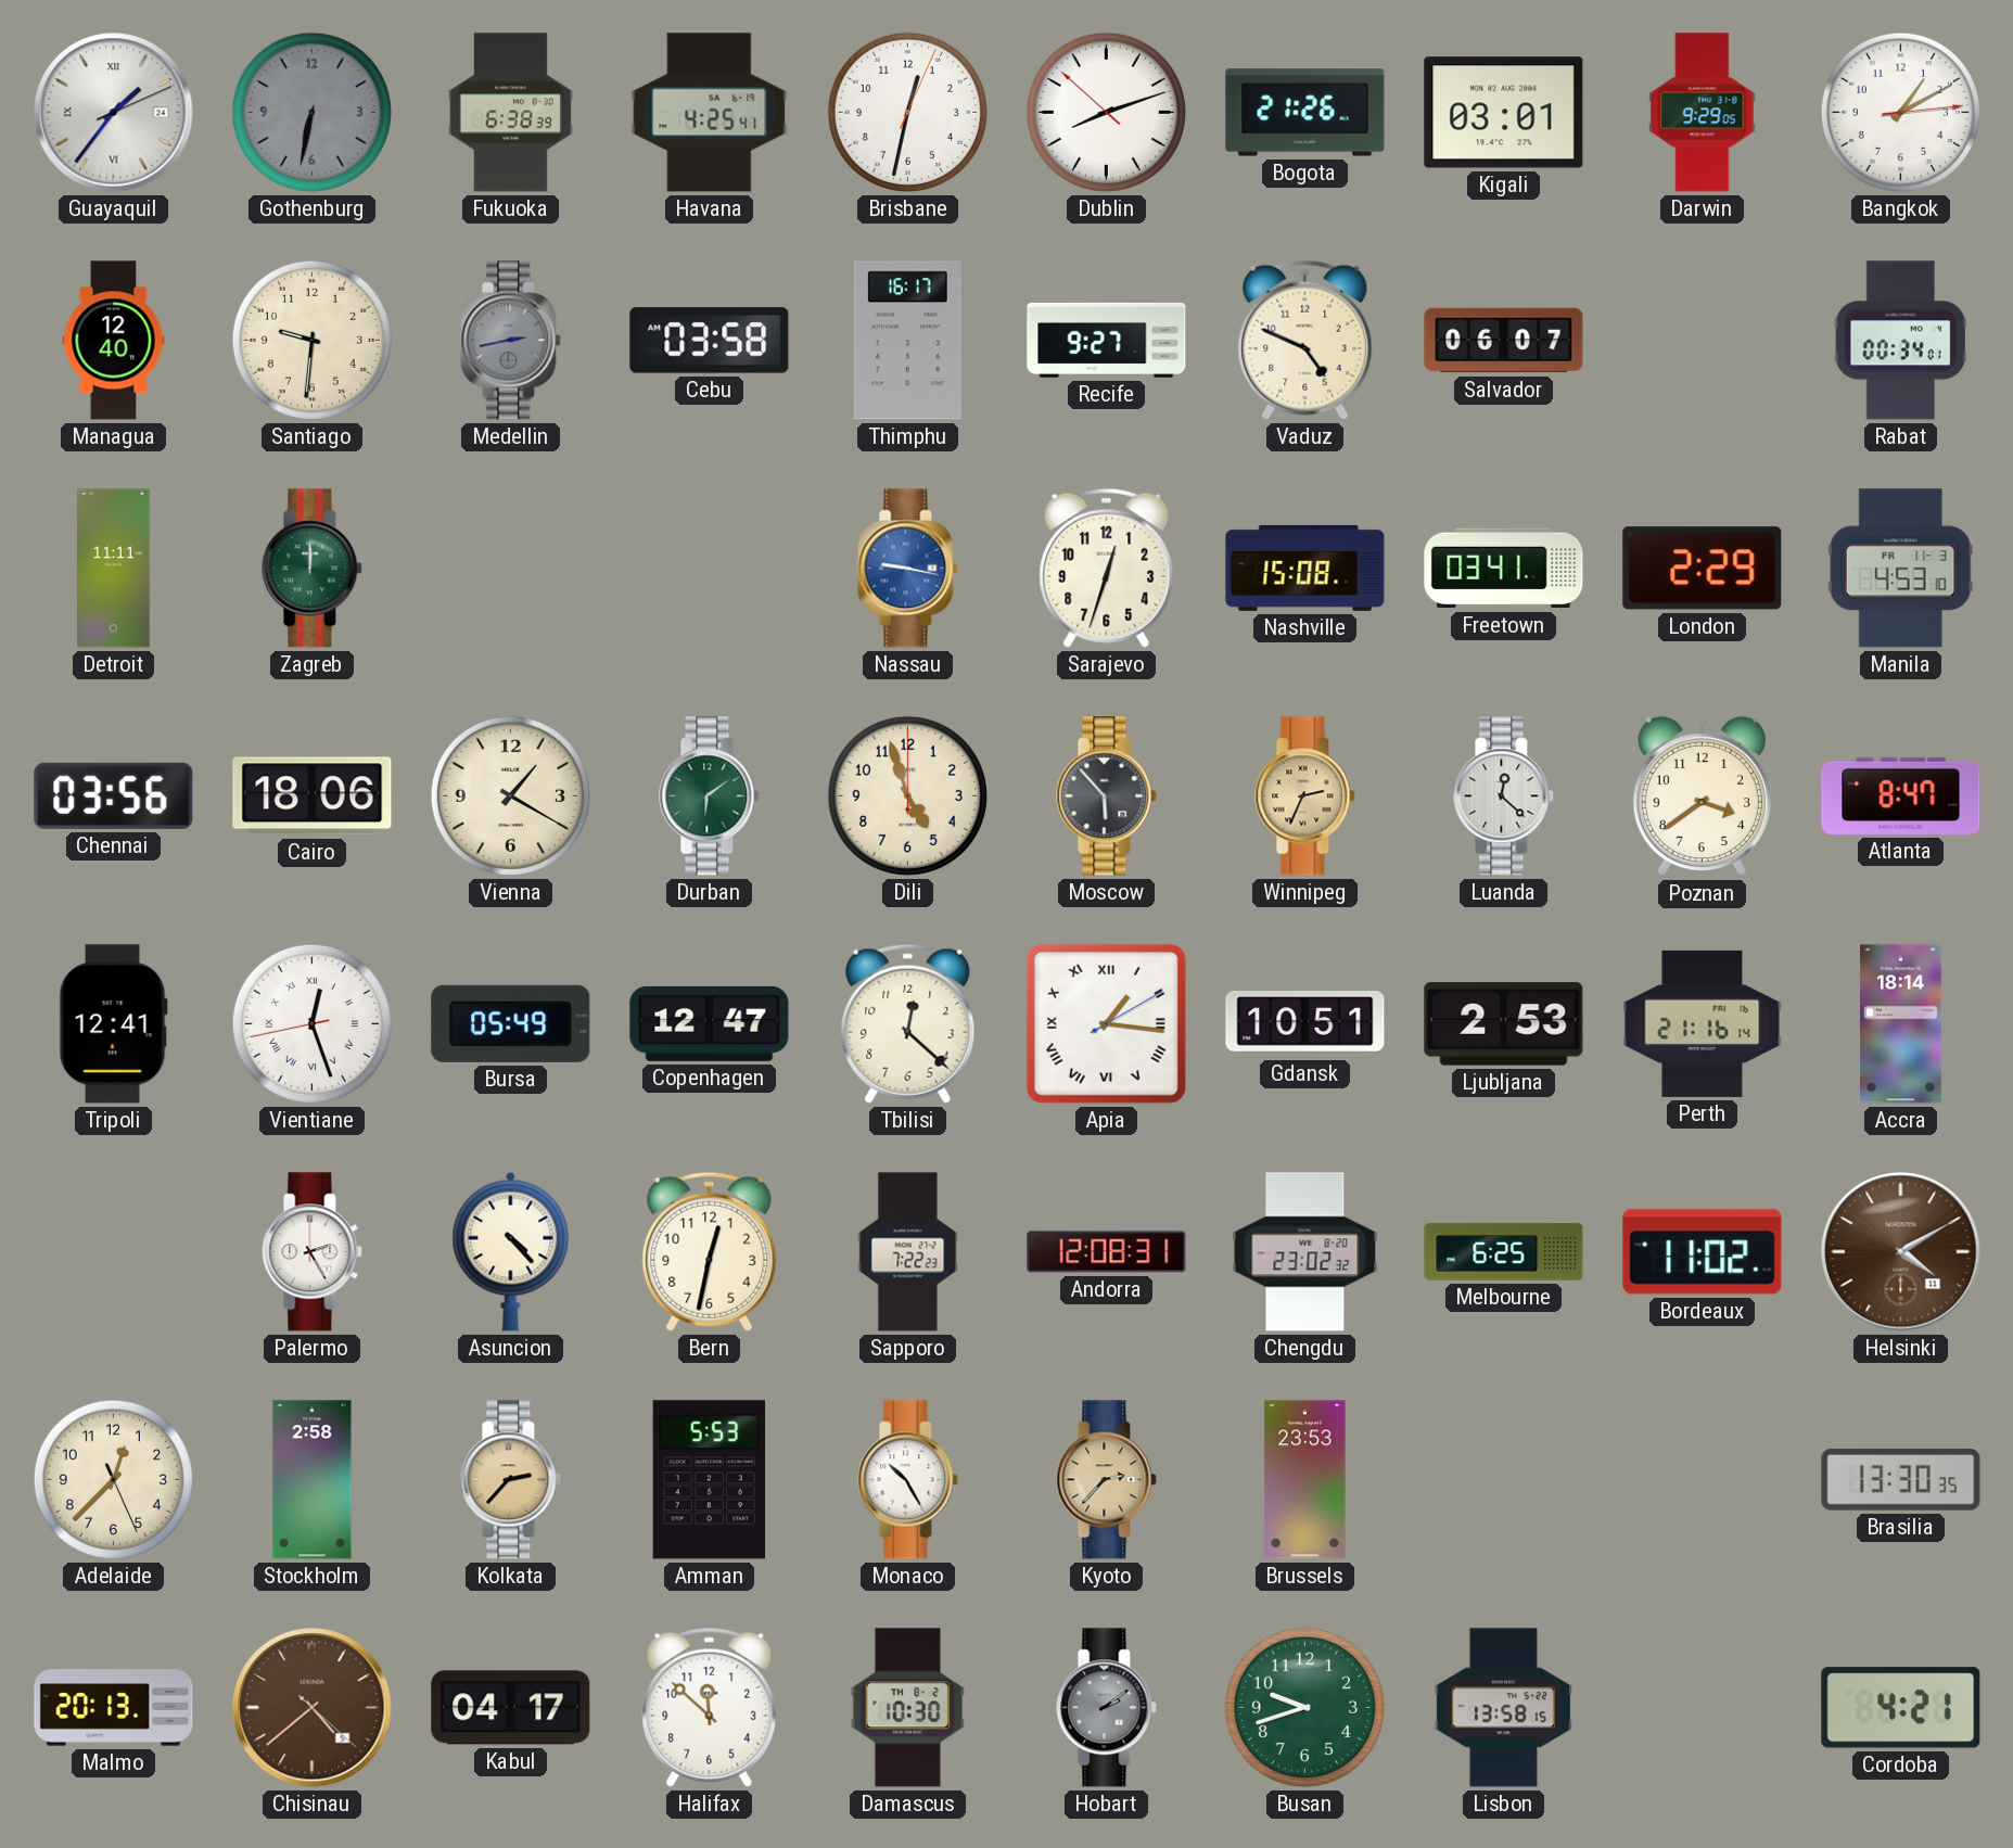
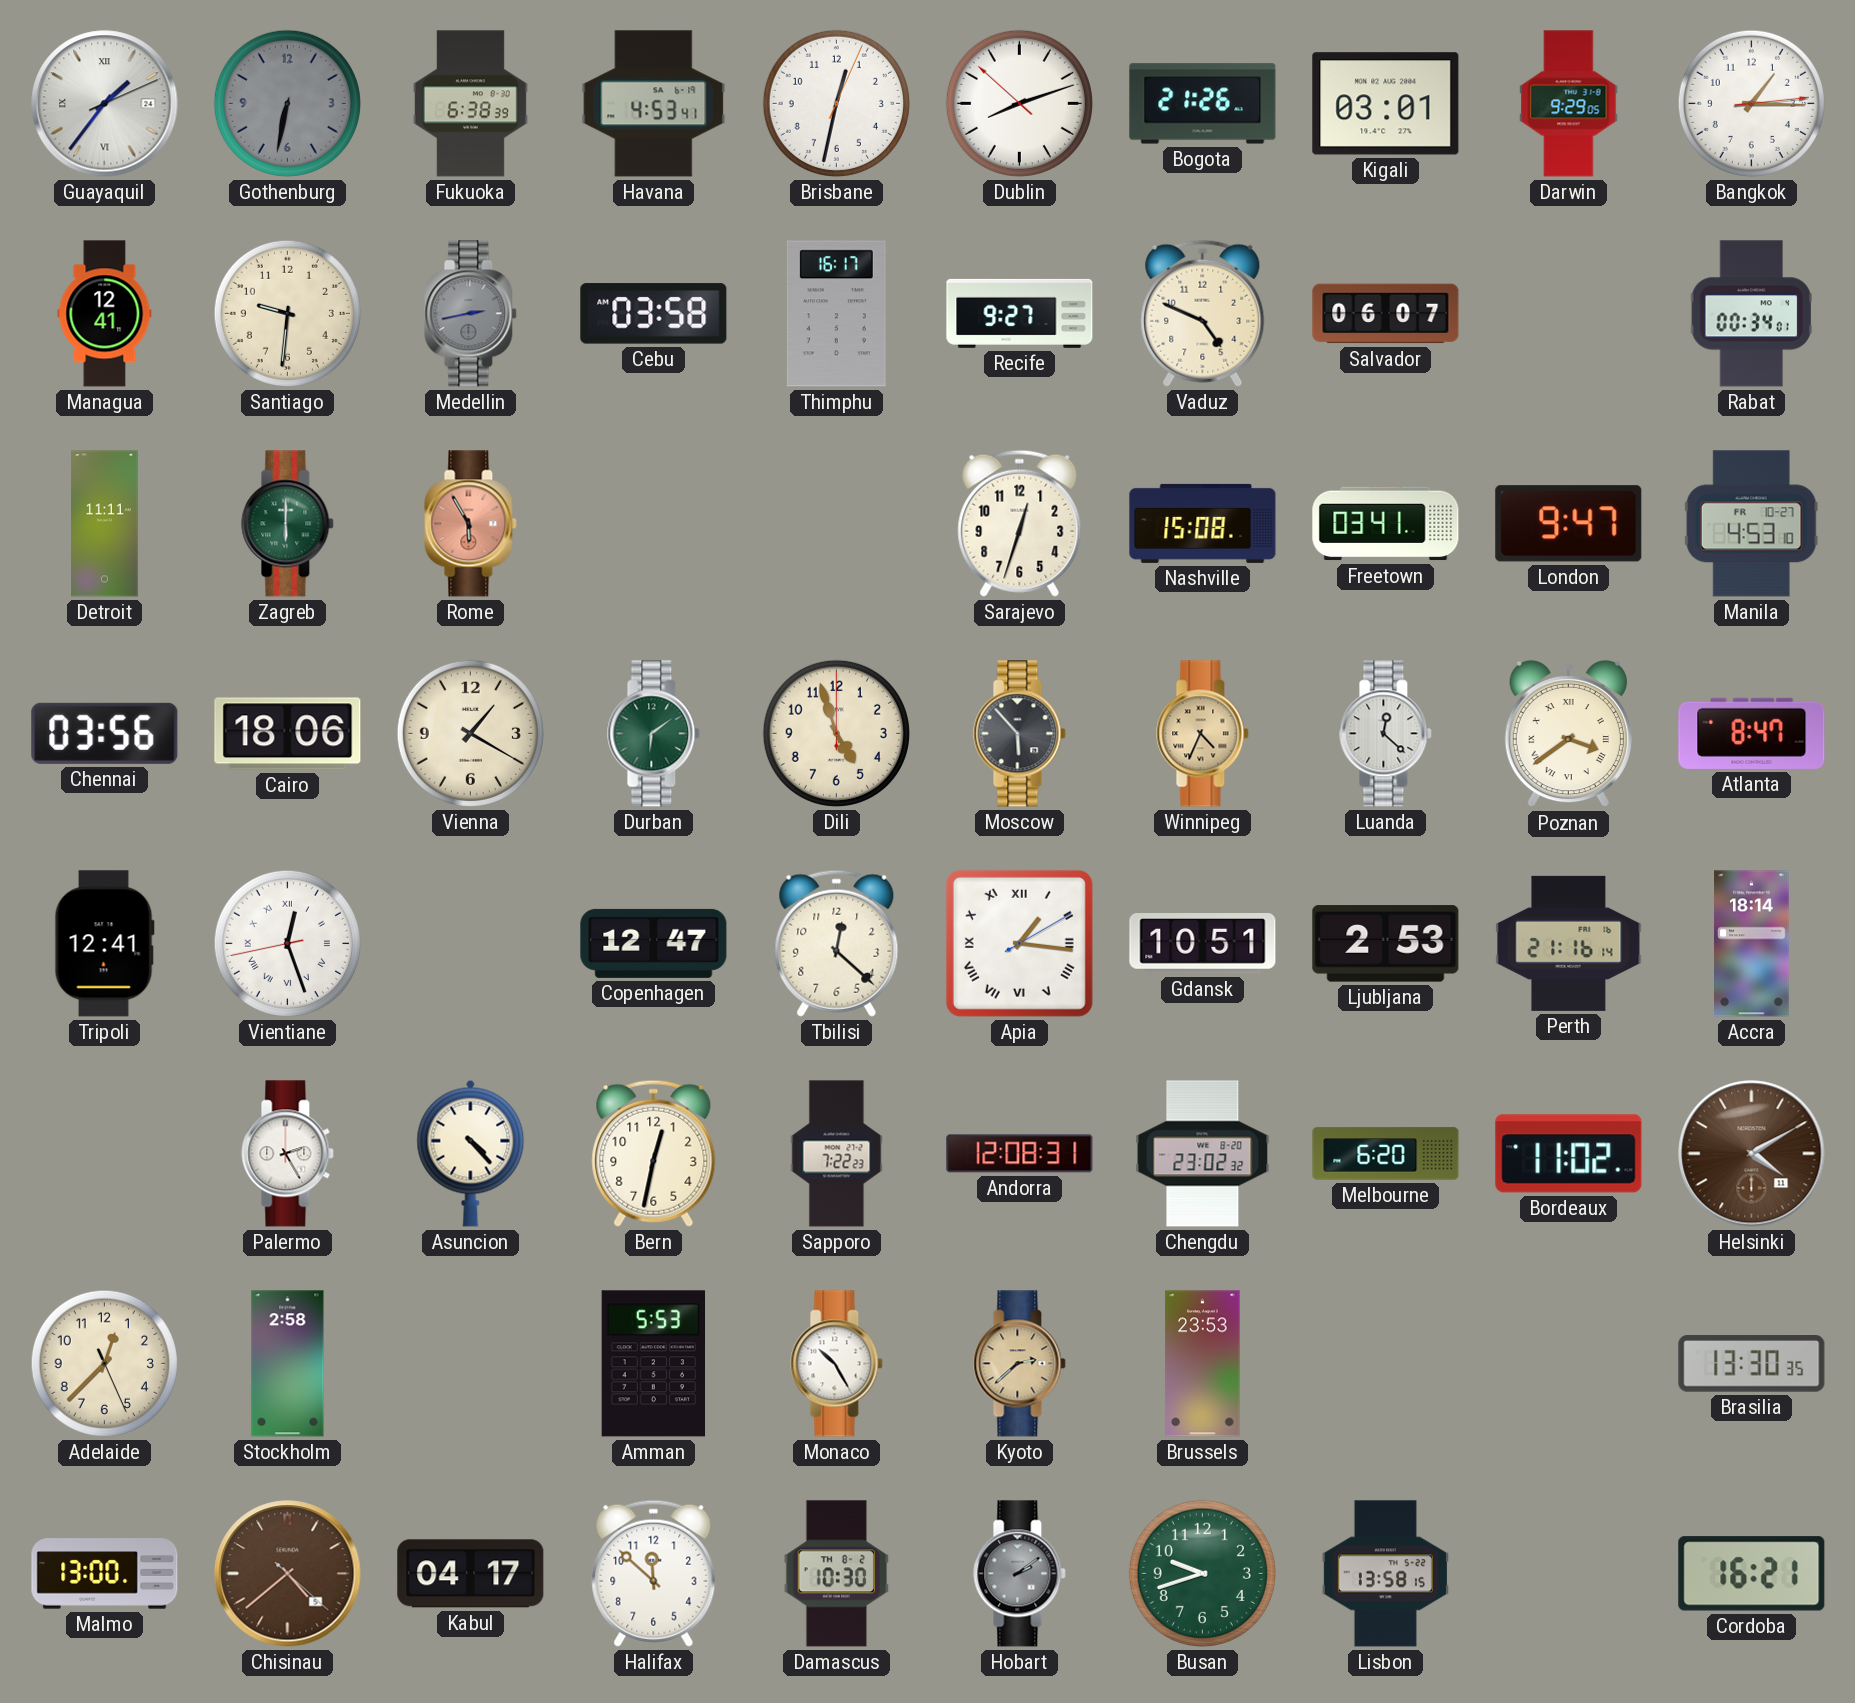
Havana: 4:25 -> 4:53 (654, 104)
Bangkok: 1:10 -> 1:15 (1751, 103)
Managua: 12:40 -> 12:41 (105, 314)
Zagreb: 12:00 -> 6:00 (288, 524)
Rome: none -> 5:55 (471, 524)
Nassau: 9:17 -> none (908, 569)
London: 2:29 -> 9:47 (1569, 524)
Manila date: FR 11-3 -> FR 10-27 (1751, 524)
Winnipeg: 2:34 -> 4:34 (1203, 734)
Poznan numerals: Arabic -> Roman (1568, 734)
Bursa: 05:49 -> none (511, 1023)
Melbourne: 6:25 -> 6:20 (1386, 1154)
Kolkata: 2:37 -> none (511, 1480)
Kyoto: 2:37 -> 2:38 (1020, 1364)
Malmo: 20:13 -> 13:00 (105, 1574)
Cordoba: 4:21 -> 16:21 (1752, 1574)
